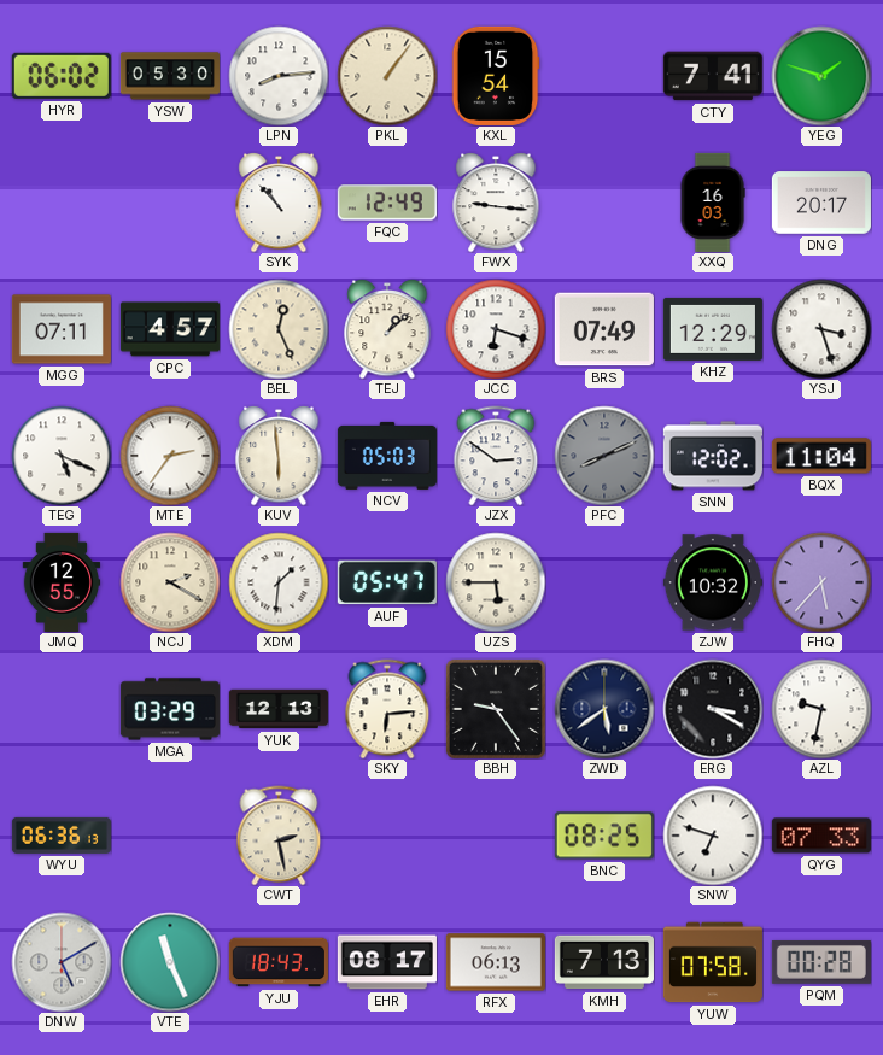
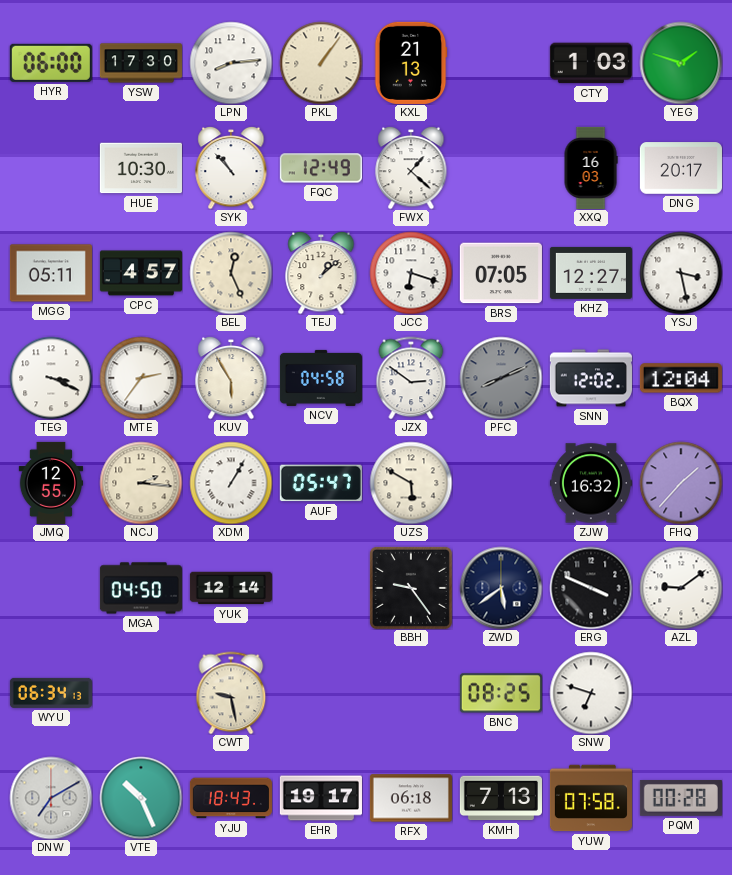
HYR: 06:02 -> 06:00 (51, 63)
YSW: 05:30 -> 17:30 (141, 63)
KXL: 15:54 -> 21:13 (411, 63)
CTY: 7:41 -> 1:03 (591, 63)
HUE: none -> 10:30 (141, 168)
FWX: 9:16 -> 1:22 (411, 168)
MGG: 07:11 -> 05:11 (51, 273)
BRS: 07:49 -> 07:05 (501, 273)
KHZ: 12:29 -> 12:27 (591, 273)
YSJ: 3:27 -> 3:28 (681, 273)
TEG: 5:19 -> 3:19 (51, 378)
KUV: 5:59 -> 5:55 (231, 378)
NCV: 05:03 -> 04:58 (321, 378)
BQX: 11:04 -> 12:04 (681, 378)
NCJ: 2:20 -> 2:16 (141, 483)
XDM: 1:31 -> 1:05 (231, 483)
UZS: 5:45 -> 5:50 (411, 483)
ZJW: 10:32 -> 16:32 (591, 483)
FHQ: 5:37 -> 1:37 (681, 483)
MGA: 03:29 -> 04:50 (141, 588)
YUK: 12:13 -> 12:14 (231, 588)
SKY: 6:14 -> none (387, 709)
ERG: 3:20 -> 3:49 (591, 588)
AZL: 9:32 -> 9:09 (681, 588)
WYU: 06:36 -> 06:34 (51, 693)
CWT: 2:28 -> 9:28 (231, 693)
QYG: 07:33 -> none (821, 836)
DNW: 5:10 -> 7:10 (51, 798)
VTE: 11:26 -> 10:26 (141, 798)
EHR: 08:17 -> 19:17 (321, 798)
RFX: 06:13 -> 06:18 (411, 798)
